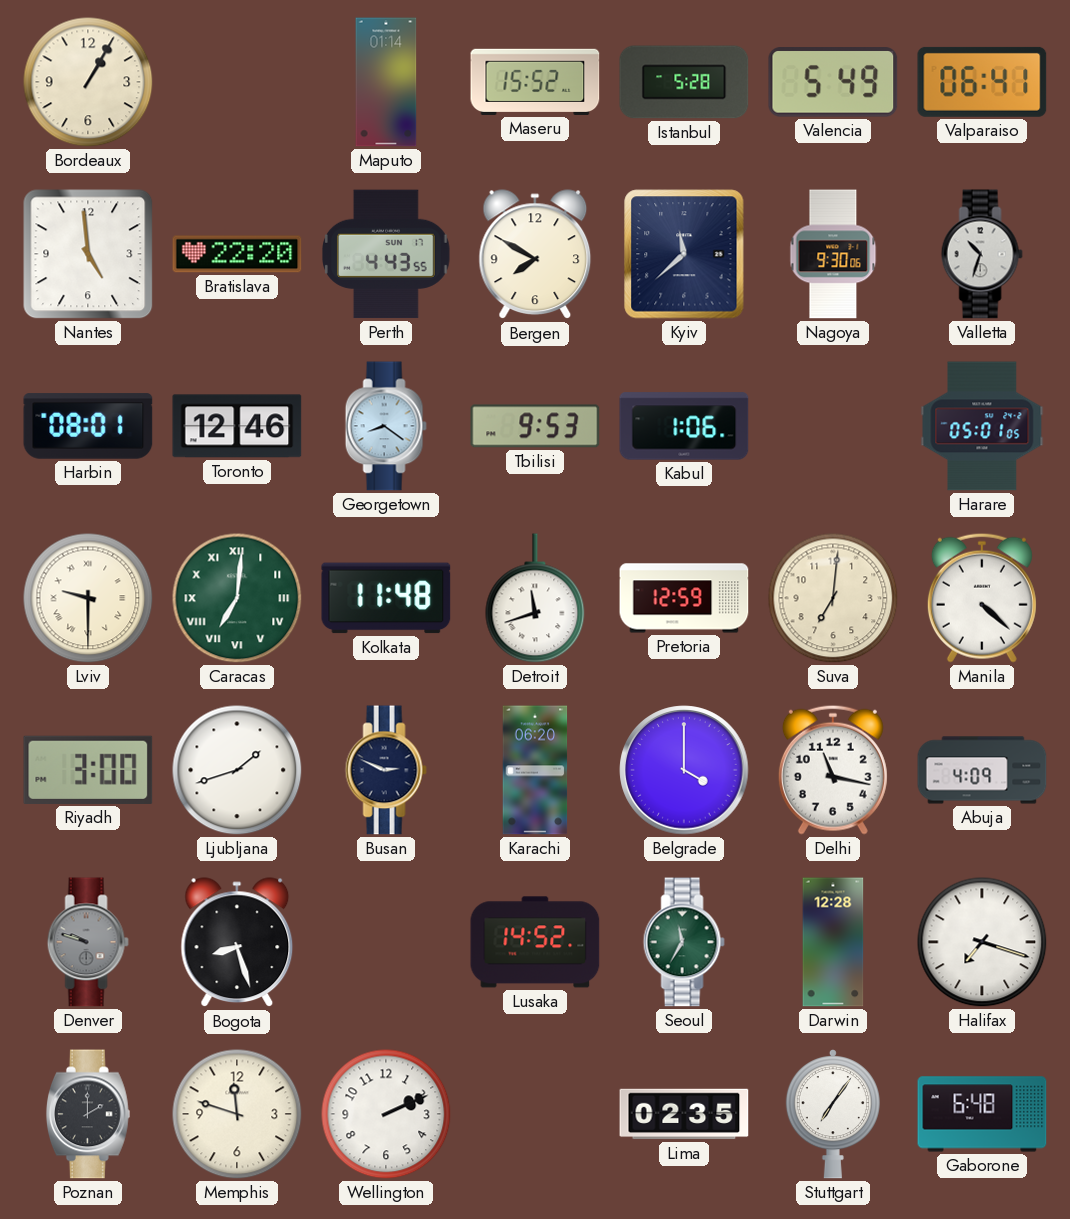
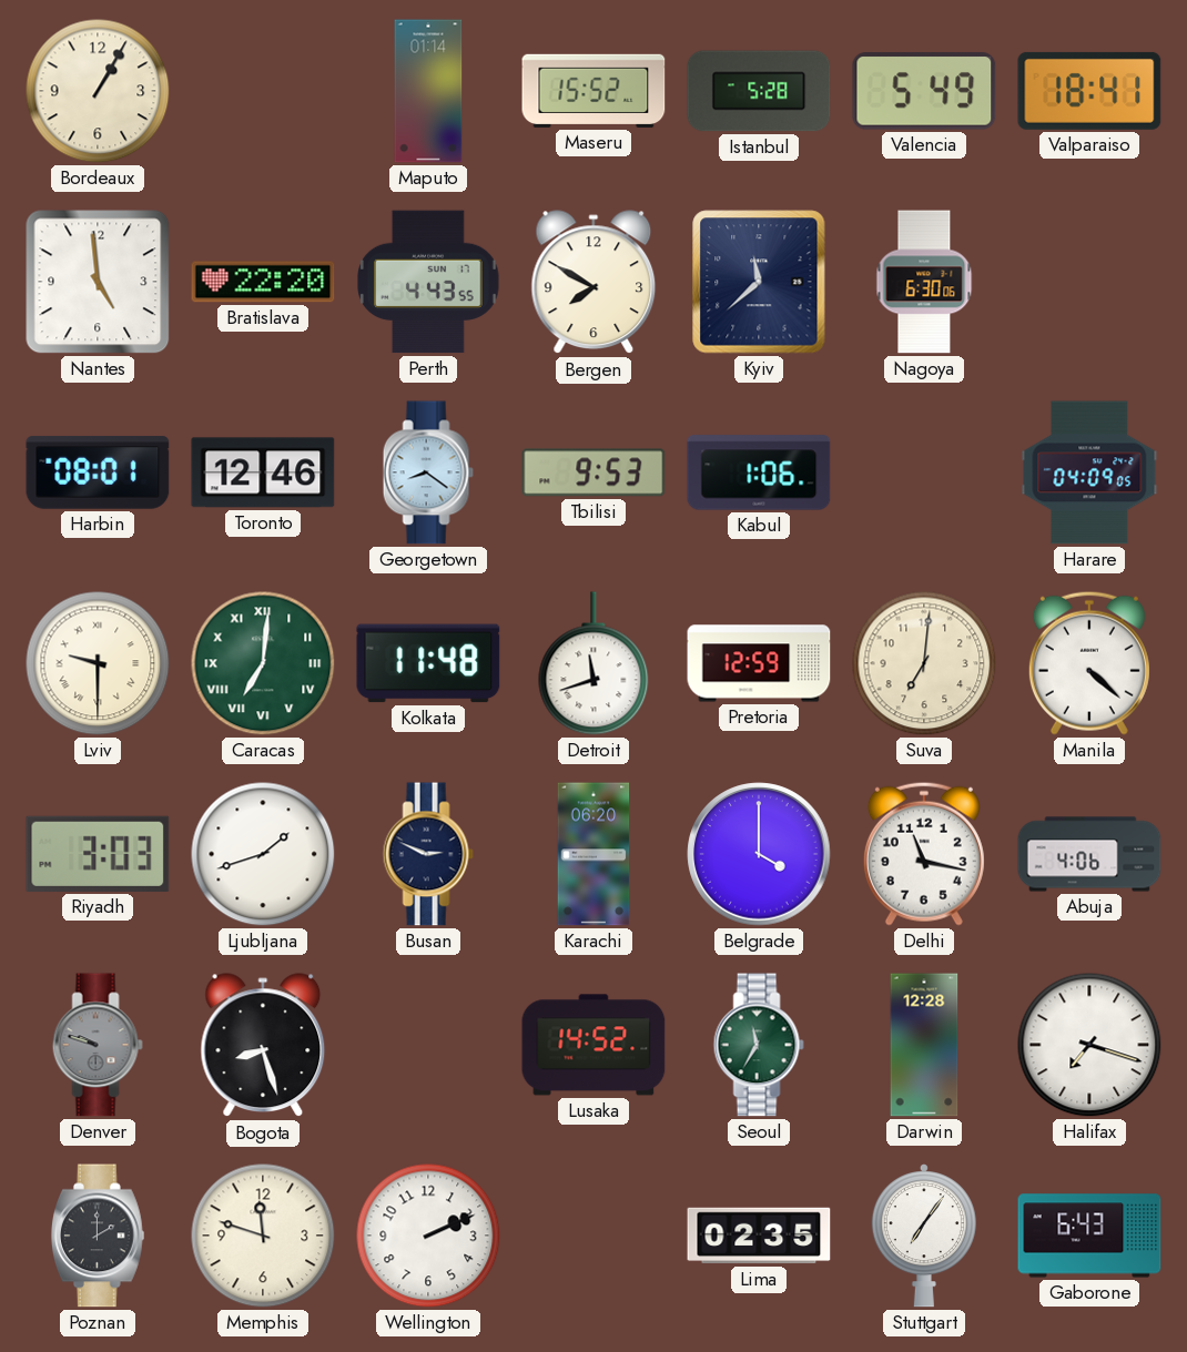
Valparaiso: 06:41 -> 18:41 (1089, 91)
Nagoya: 9:30 -> 6:30 (924, 282)
Valletta: 10:33 -> none (982, 254)
Harare: 05:01 -> 04:09 (1089, 472)
Riyadh: 3:00 -> 3:03 (98, 854)
Abuja: 4:09 -> 4:06 (1089, 854)
Gaborone: 6:48 -> 6:43 (1089, 1236)
